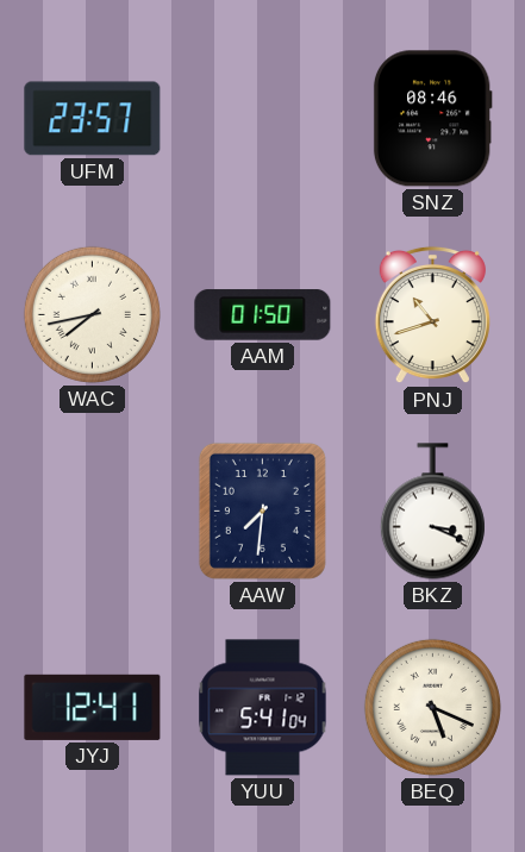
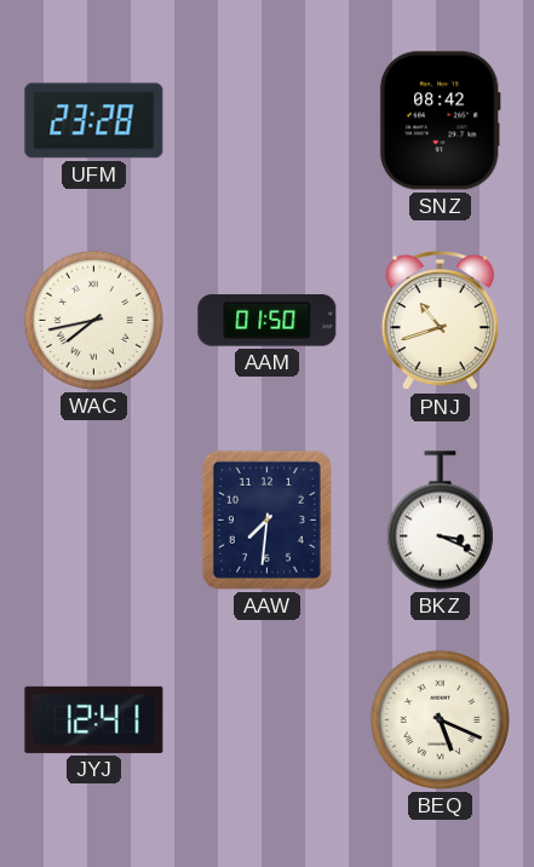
UFM: 23:57 -> 23:28 (94, 121)
SNZ: 08:46 -> 08:42 (440, 121)
YUU: 5:41 -> none (263, 708)
